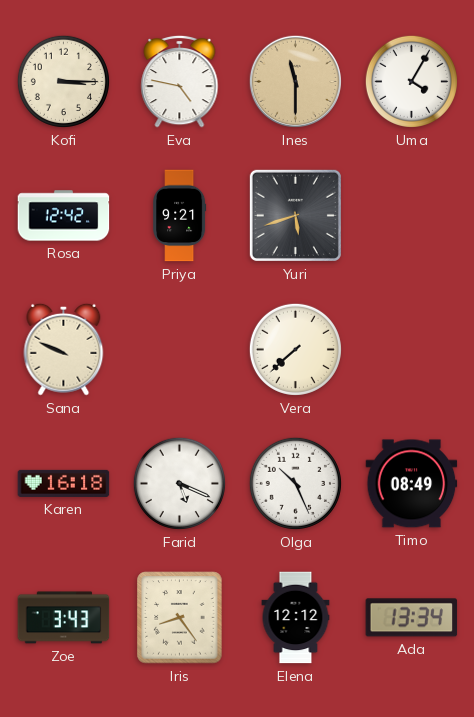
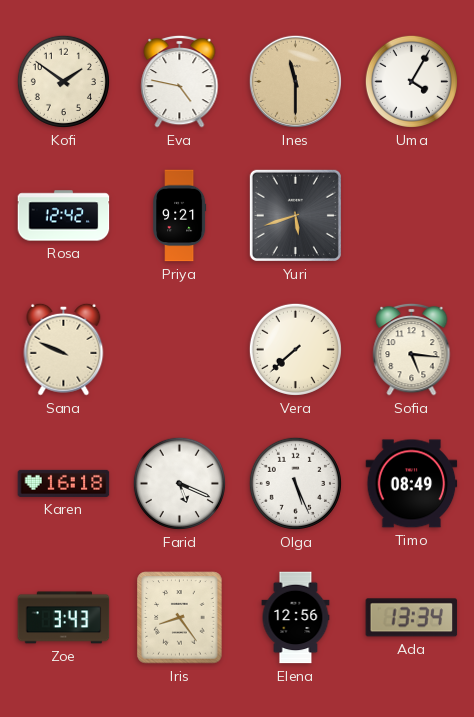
Kofi: 3:15 -> 1:51 (63, 81)
Sofia: none -> 5:16 (412, 349)
Olga: 10:26 -> 5:26 (295, 483)
Elena: 12:12 -> 12:56 (296, 618)
